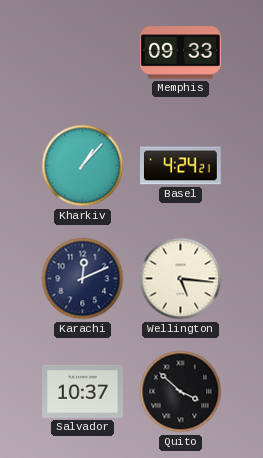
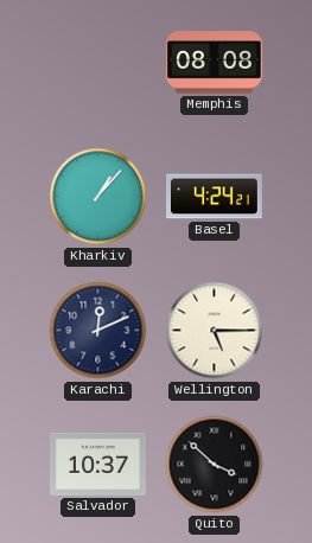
Memphis: 09:33 -> 08:08 (214, 63)
Wellington: 5:16 -> 5:15 (215, 331)
